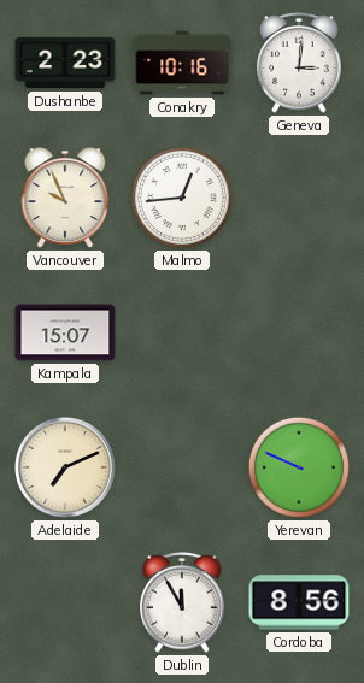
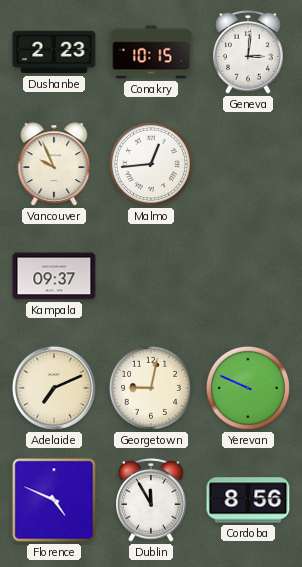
Conakry: 10:16 -> 10:15 (151, 52)
Kampala: 15:07 -> 09:37 (54, 276)
Georgetown: none -> 9:02 (151, 388)
Florence: none -> 4:49 (54, 500)
